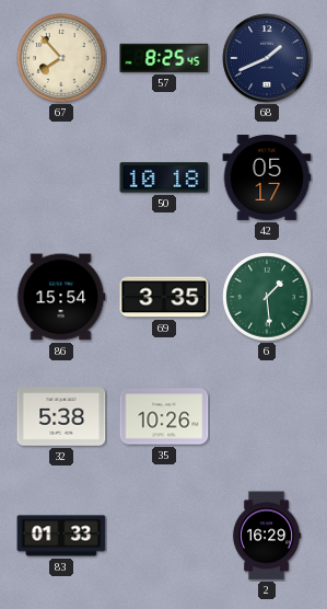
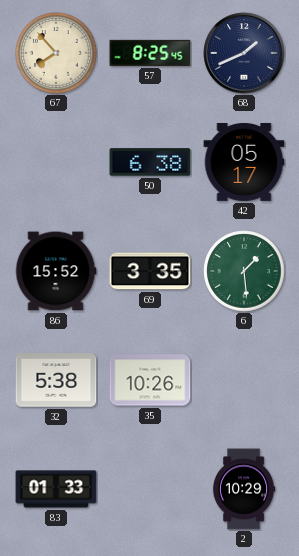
50: 10:18 -> 6:38 (150, 162)
86: 15:54 -> 15:52 (56, 271)
2: 16:29 -> 10:29 (244, 489)
